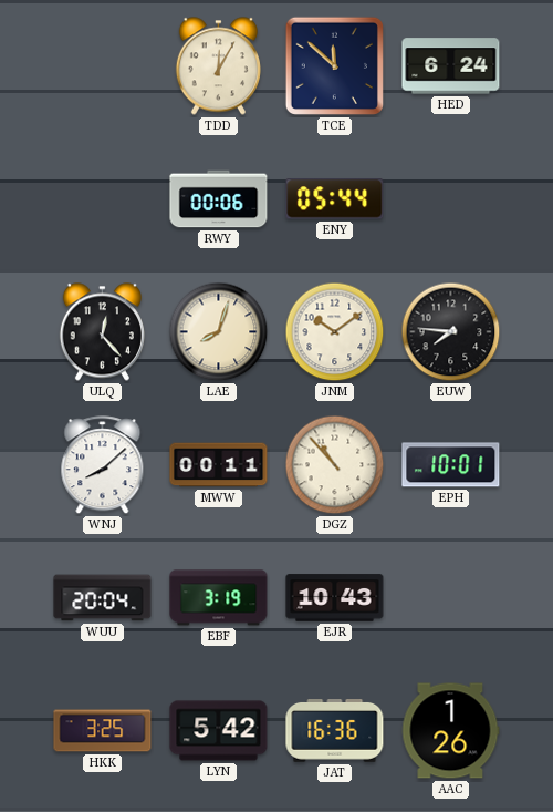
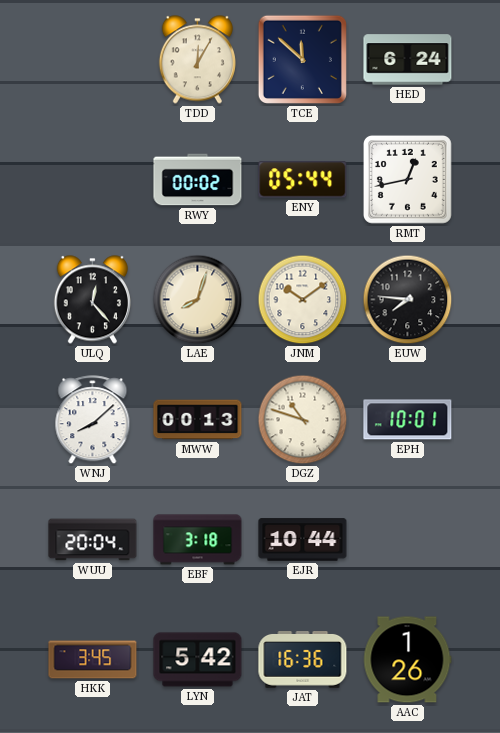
RWY: 00:06 -> 00:02 (198, 180)
RMT: none -> 12:43 (407, 179)
MWW: 00:11 -> 00:13 (198, 420)
DGZ: 10:53 -> 10:48 (303, 420)
EBF: 3:19 -> 3:18 (198, 540)
EJR: 10:43 -> 10:44 (303, 540)
HKK: 3:25 -> 3:45 (93, 660)
